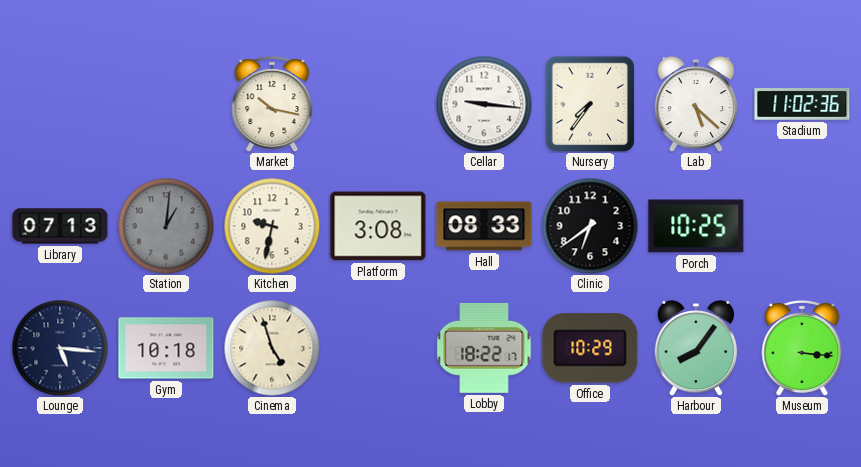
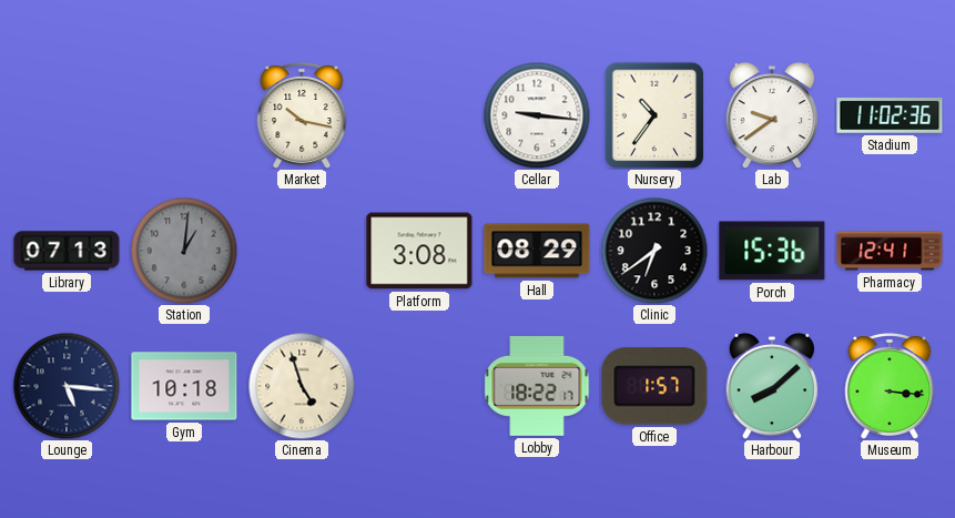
Nursery: 7:36 -> 10:36 (654, 115)
Lab: 5:22 -> 9:39 (772, 115)
Kitchen: 9:32 -> none (272, 226)
Hall: 08:33 -> 08:29 (537, 251)
Porch: 10:25 -> 15:36 (772, 251)
Pharmacy: none -> 12:41 (890, 251)
Office: 10:29 -> 1:57 (654, 386)
Harbour: 8:06 -> 8:08 (772, 386)
